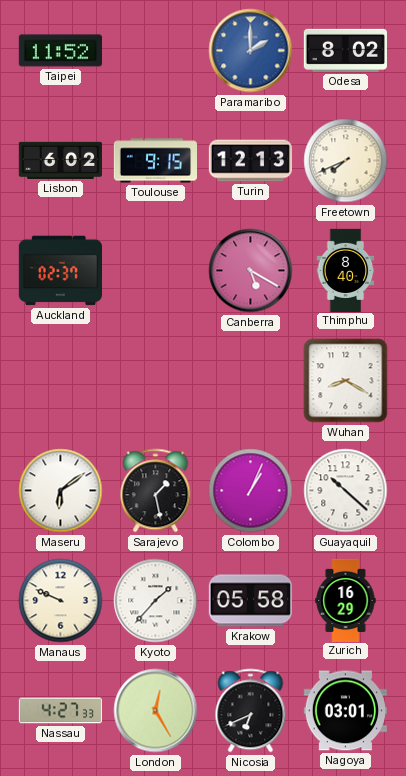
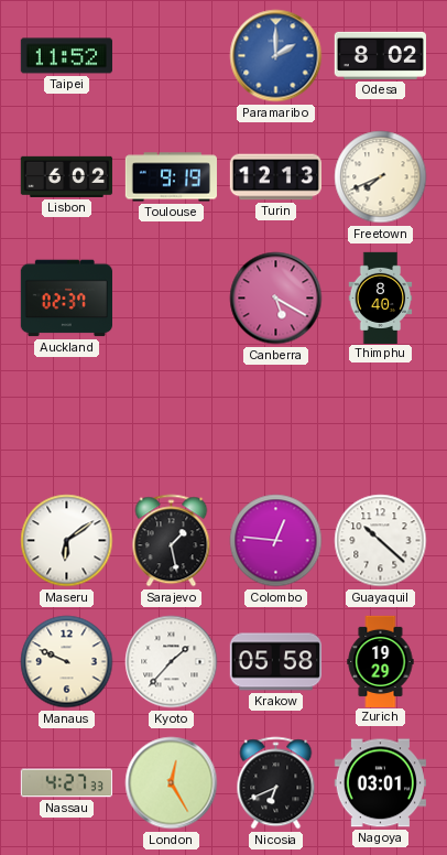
Toulouse: 9:15 -> 9:19 (171, 177)
Wuhan: 8:20 -> none (346, 381)
Colombo: 1:04 -> 12:46 (276, 541)
Zurich: 16:29 -> 19:29 (381, 661)
